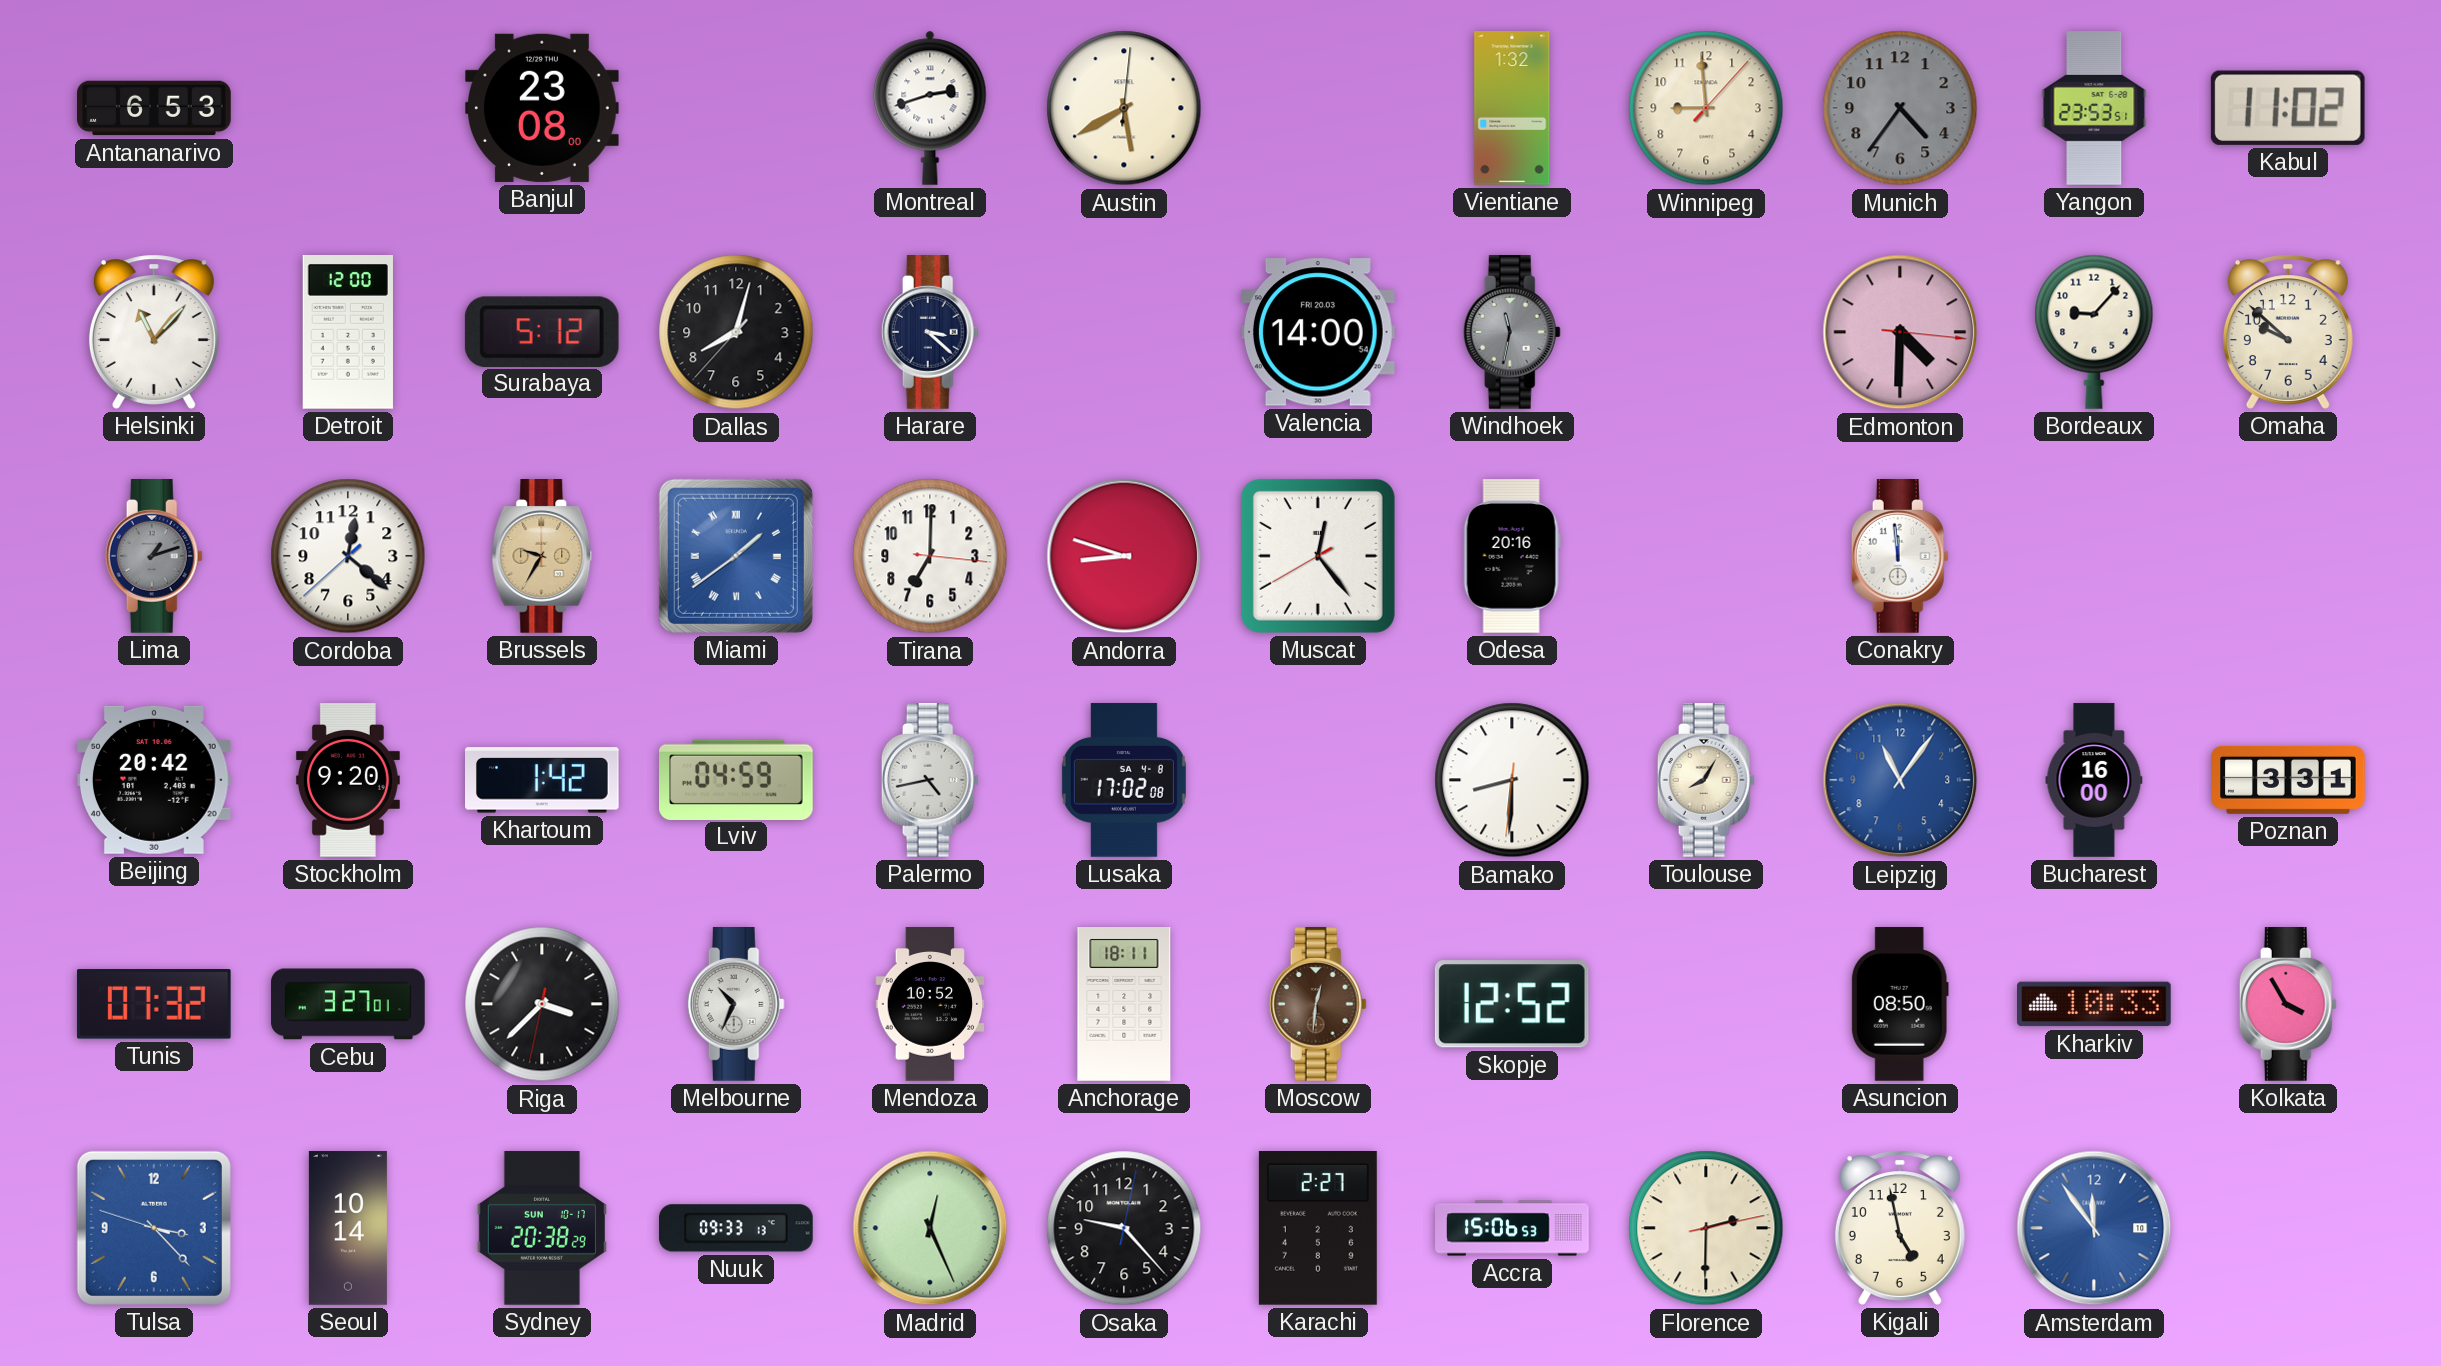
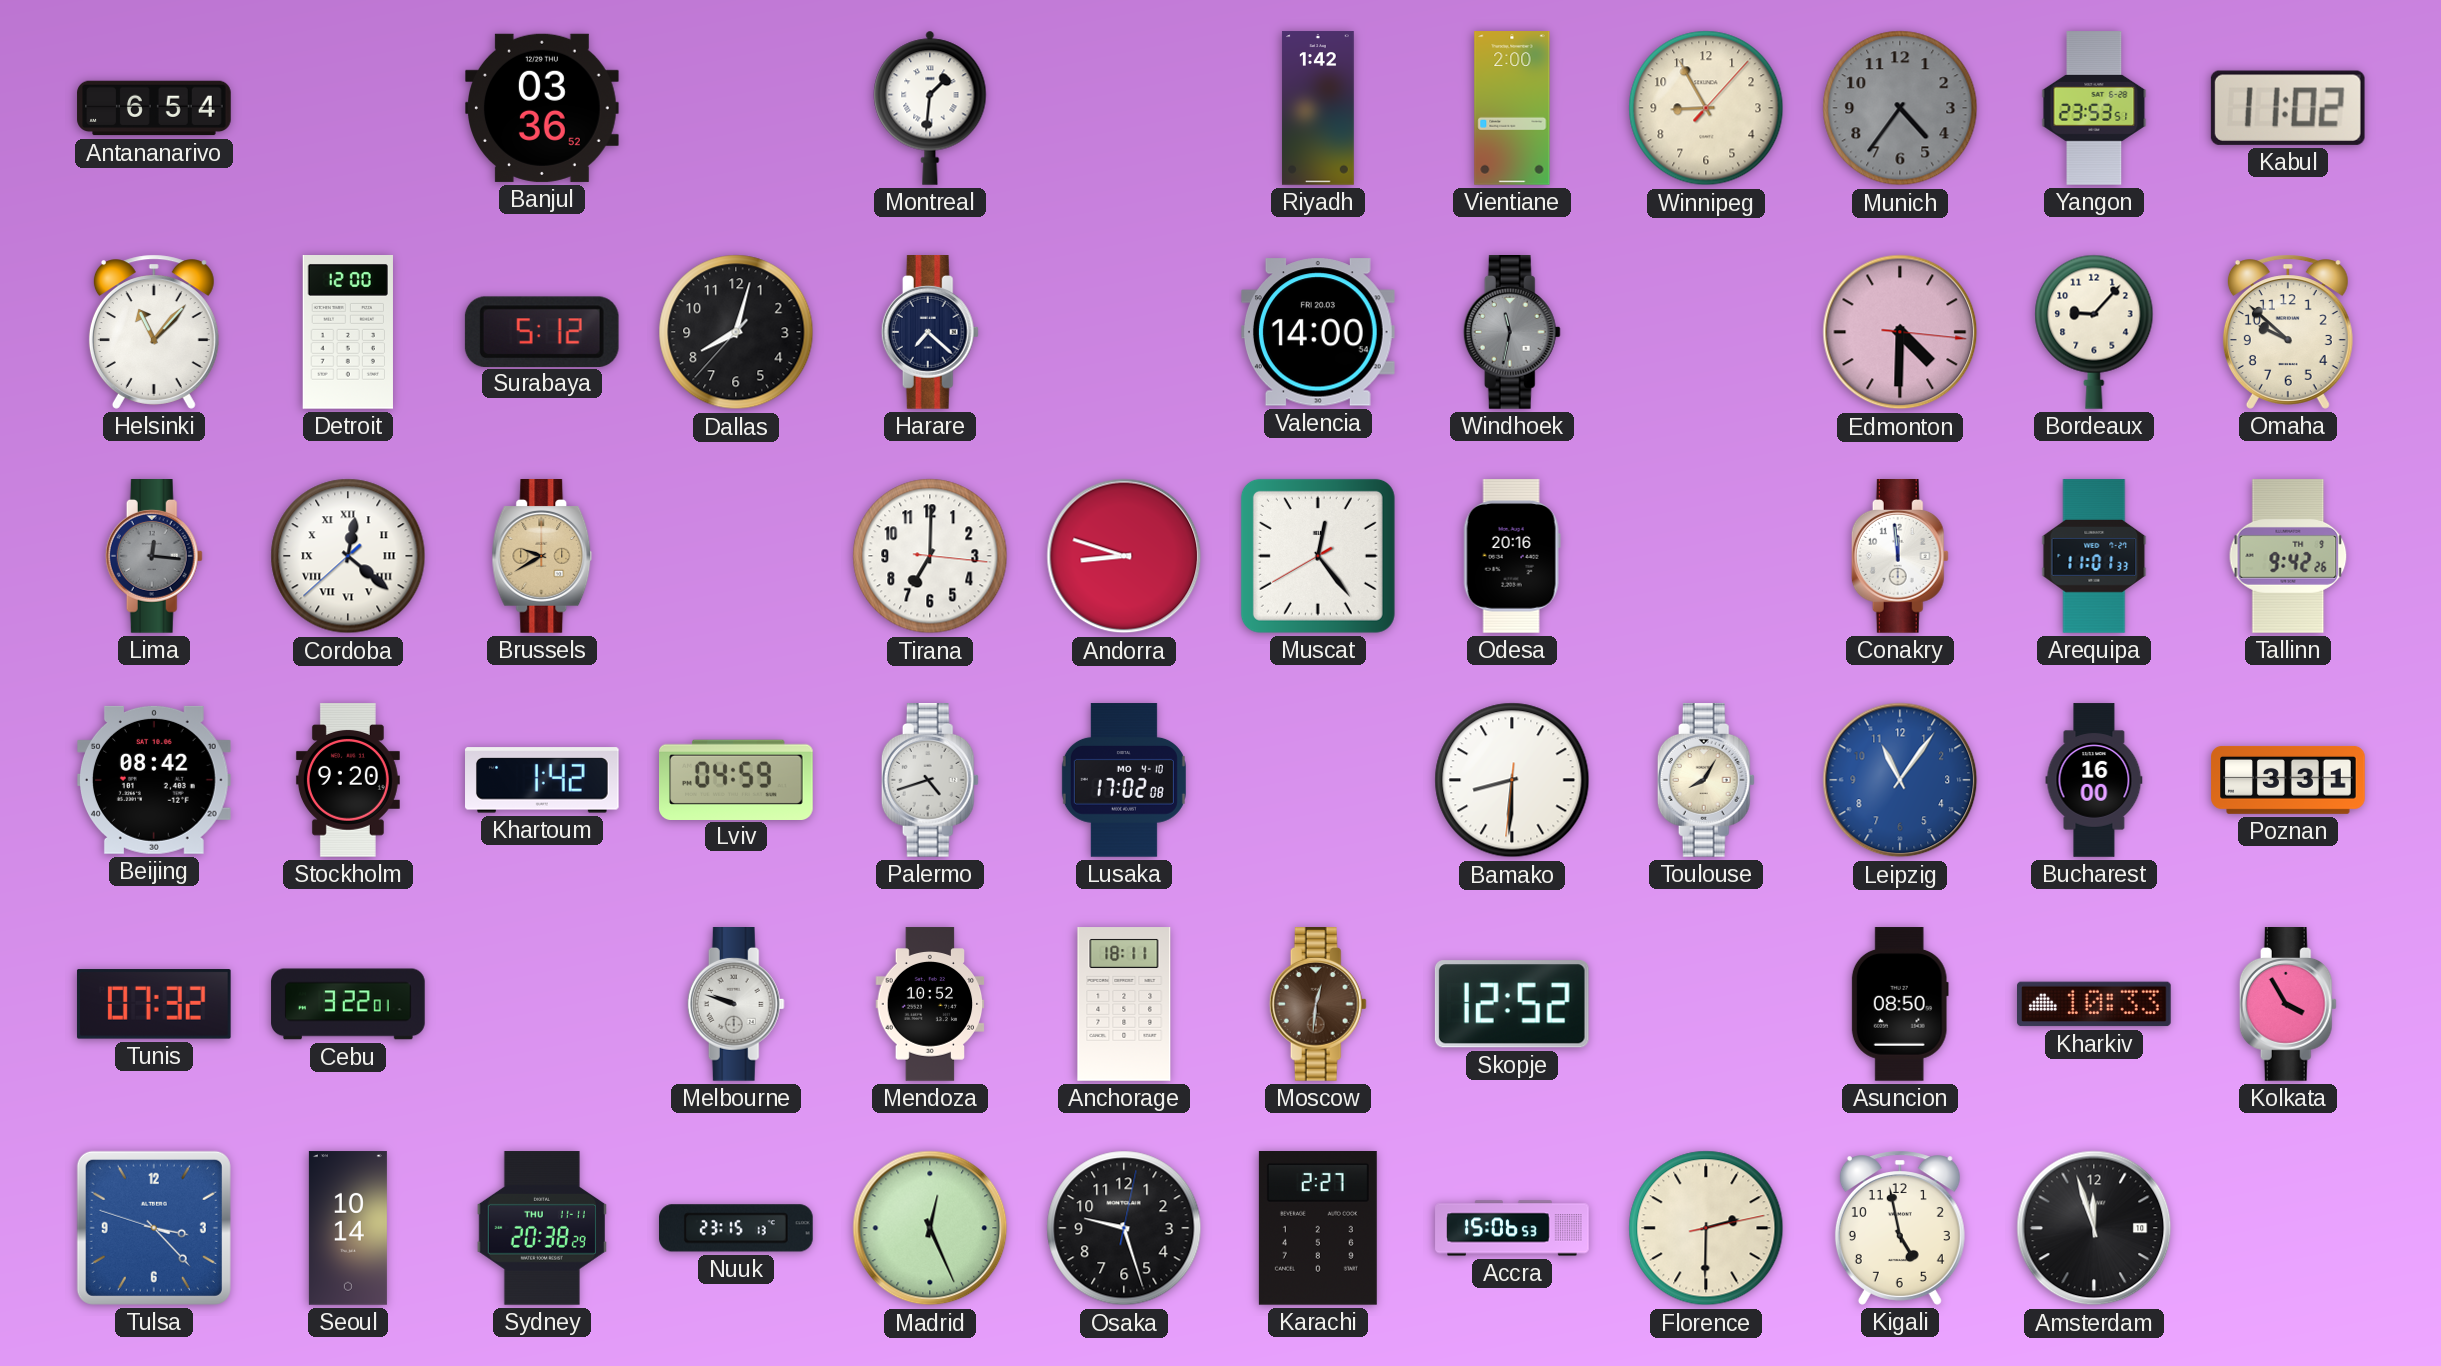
Antananarivo: 6:53 -> 6:54 (154, 108)
Banjul: 23:08 -> 03:36 (543, 108)
Montreal: 2:42 -> 1:31 (930, 108)
Austin: 5:40 -> none (1124, 108)
Riyadh: none -> 1:42 (1318, 108)
Vientiane: 1:32 -> 2:00 (1512, 108)
Winnipeg: 8:59 -> 8:55 (1706, 108)
Harare: 3:22 -> 7:22 (930, 333)
Lima: 1:12 -> 12:16 (154, 557)
Cordoba numerals: Arabic -> Roman (348, 556)
Brussels: 9:35 -> 9:40 (542, 557)
Miami: 1:39 -> none (736, 556)
Arequipa: none -> 11:01 (2094, 556)
Tallinn: none -> 9:42 (2288, 556)
Beijing: 20:42 -> 08:42 (154, 780)
Palermo: 4:43 -> 4:42 (930, 781)
Lusaka date: SA 4-8 -> MO 4-10 (1124, 780)
Cebu: 3:27 -> 3:22 (348, 1004)
Riga: 3:37 -> none (542, 1004)
Melbourne: 10:34 -> 9:48 (736, 1005)
Sydney date: SUN 10-17 -> THU 11-11 (542, 1228)
Nuuk: 09:33 -> 23:15 (737, 1228)
Osaka: 9:23 -> 9:27 (1124, 1228)
Amsterdam: 11:54 -> 11:57 (2094, 1228)
Amsterdam dial: blue -> black (2094, 1228)
